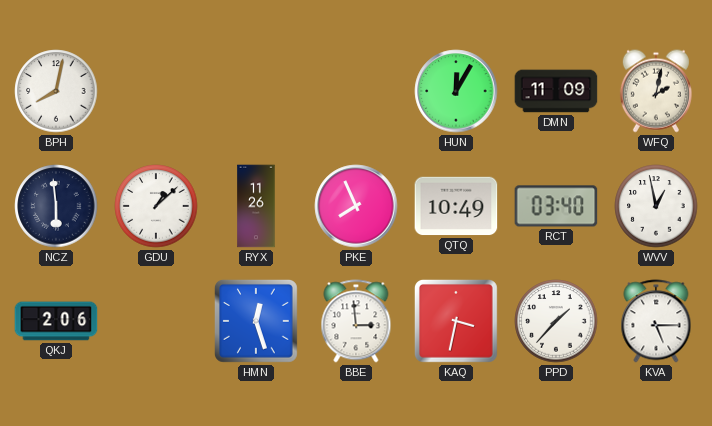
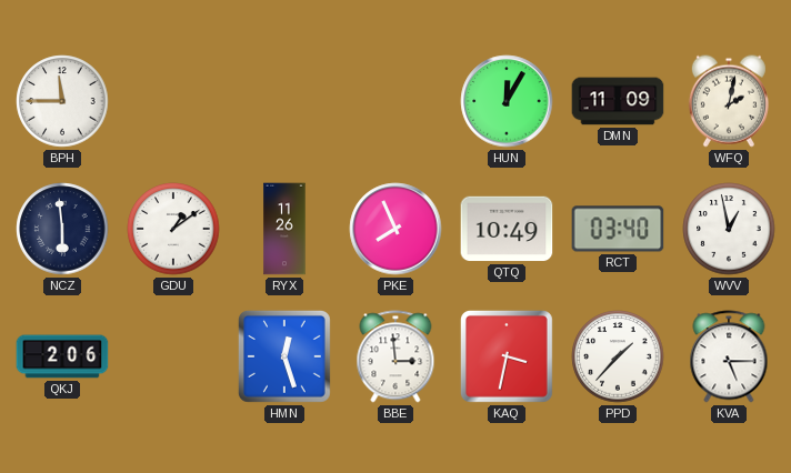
BPH: 8:02 -> 11:45 (62, 101)
GDU: 1:08 -> 1:09 (173, 229)
